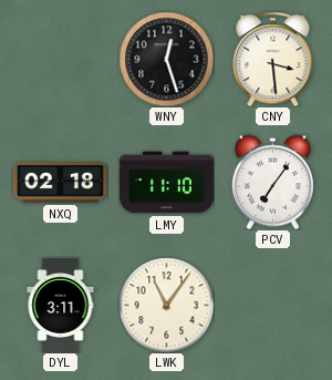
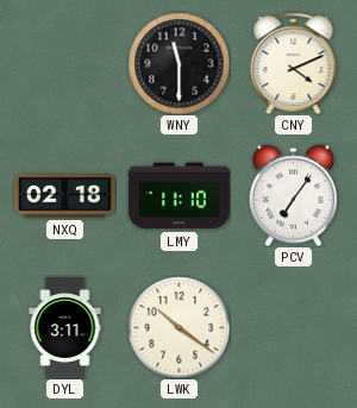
WNY: 12:27 -> 11:30 (178, 63)
CNY: 3:29 -> 4:11 (294, 63)
LWK: 11:06 -> 10:21 (178, 327)
